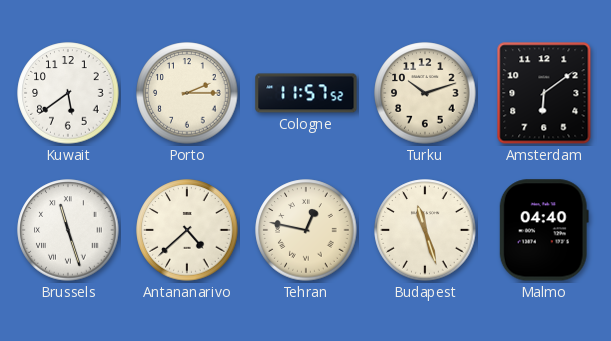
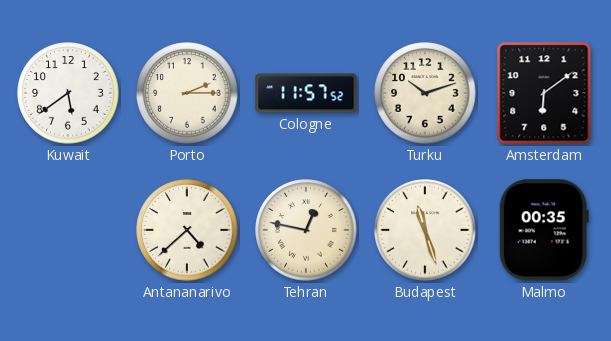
Brussels: 11:27 -> none (68, 230)
Malmo: 04:40 -> 00:35 (544, 230)
